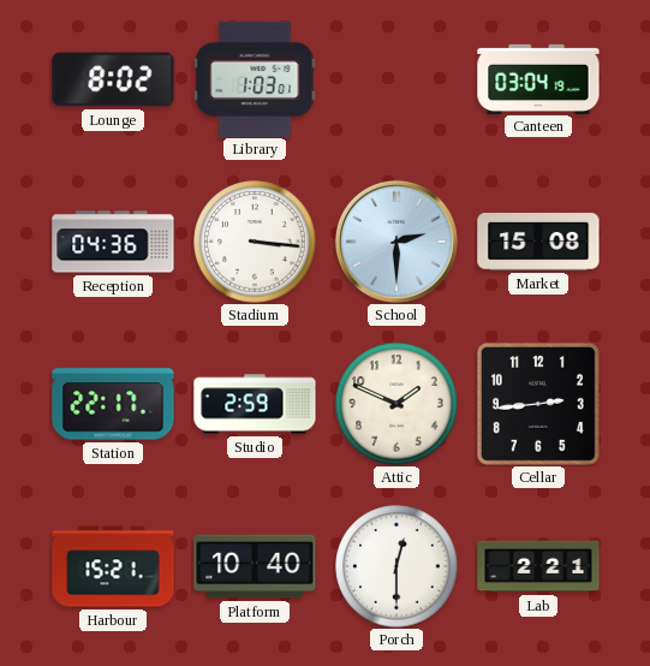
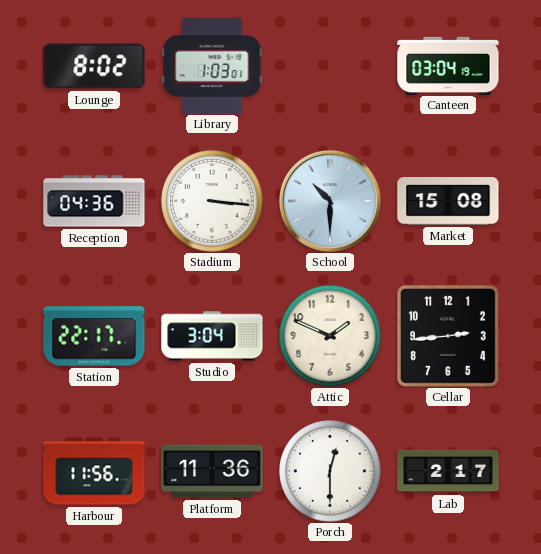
School: 2:30 -> 10:30 (330, 201)
Studio: 2:59 -> 3:04 (212, 336)
Harbour: 15:21 -> 11:56 (94, 471)
Platform: 10:40 -> 11:36 (212, 471)
Lab: 2:21 -> 2:17 (448, 471)
